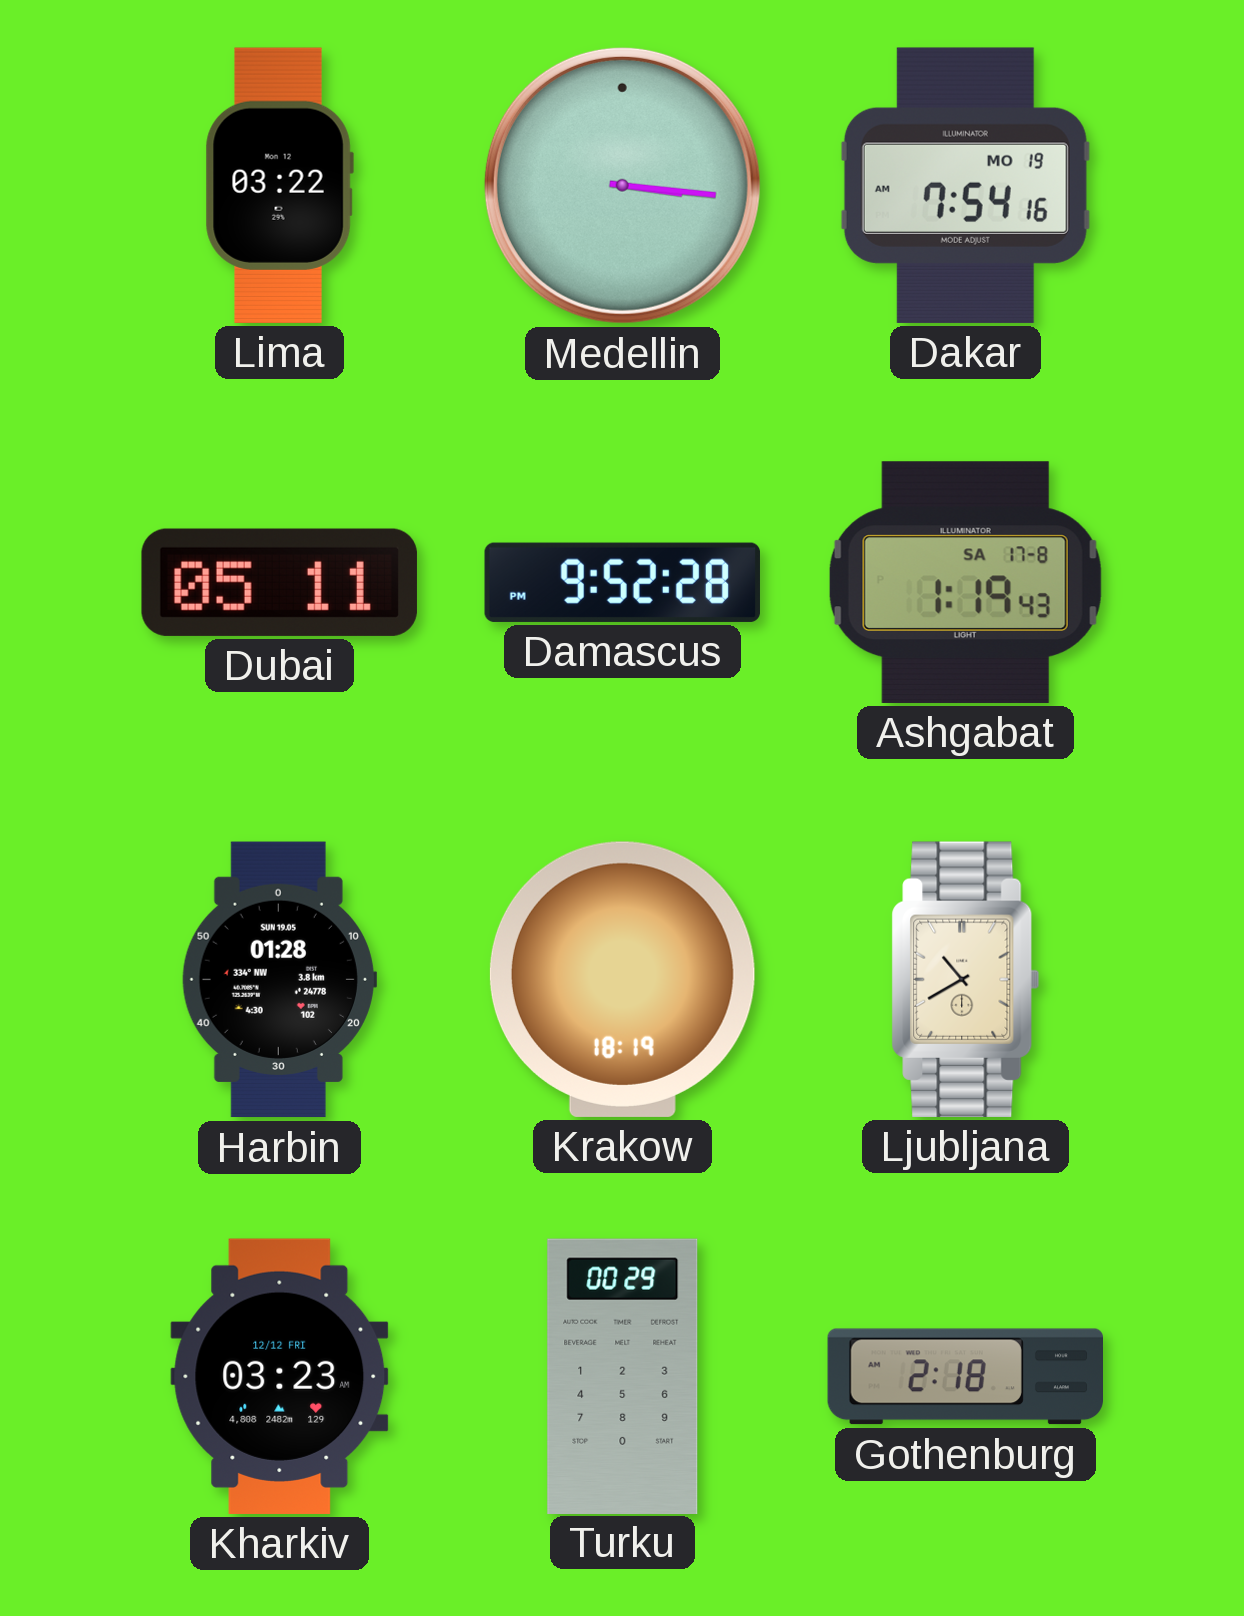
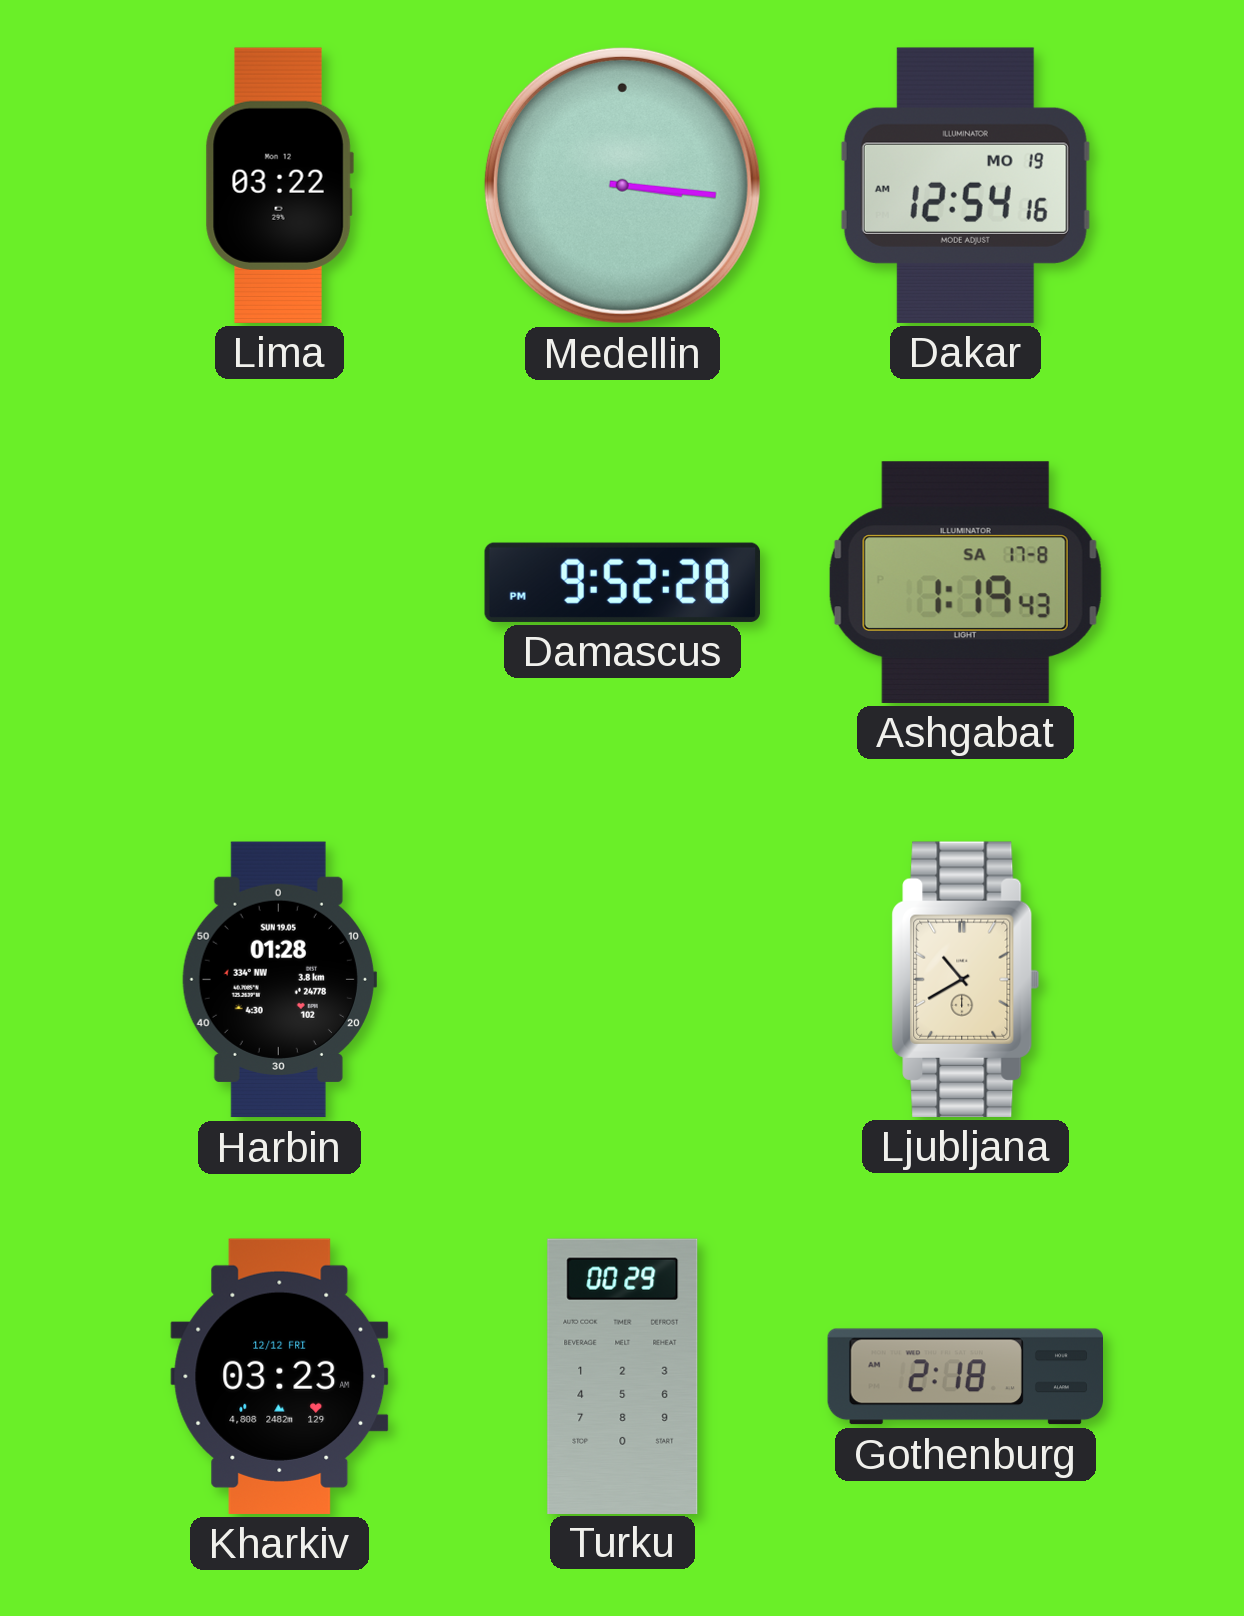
Dakar: 7:54 -> 12:54 (965, 185)
Dubai: 05:11 -> none (279, 582)
Krakow: 18:19 -> none (622, 979)
